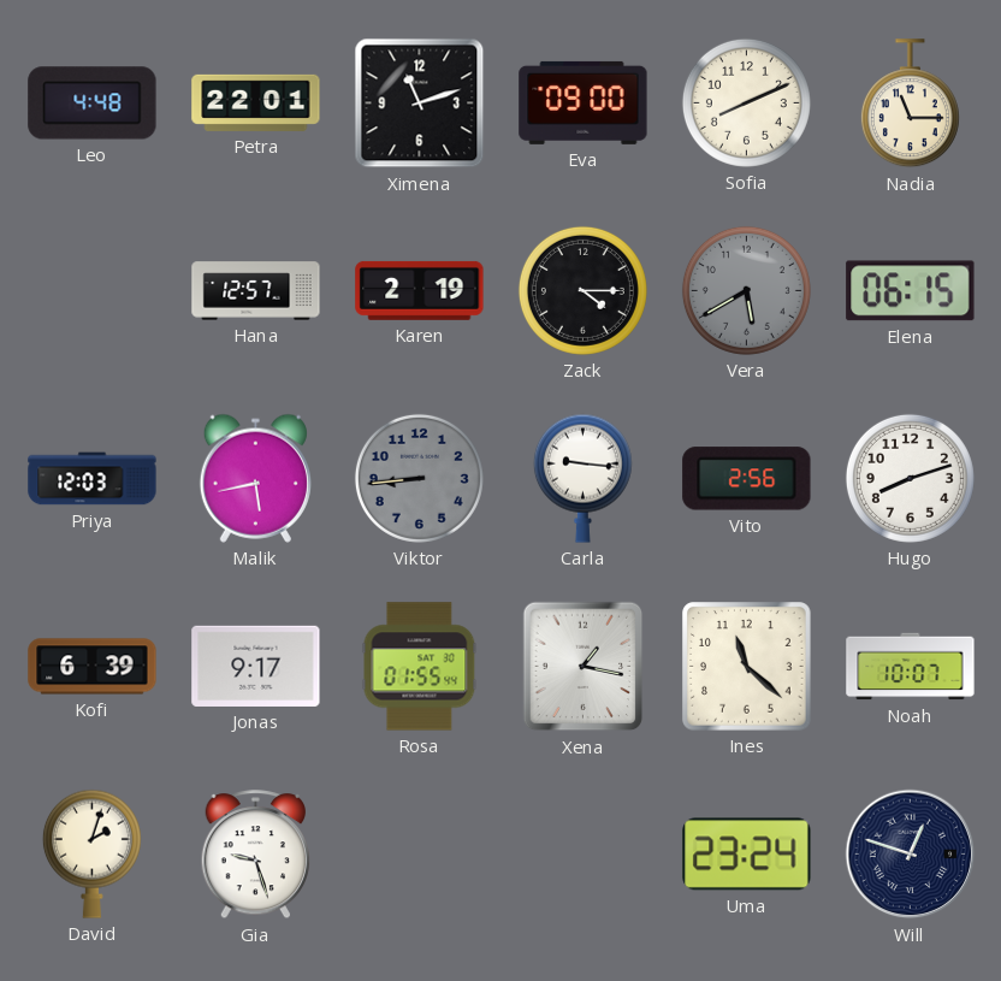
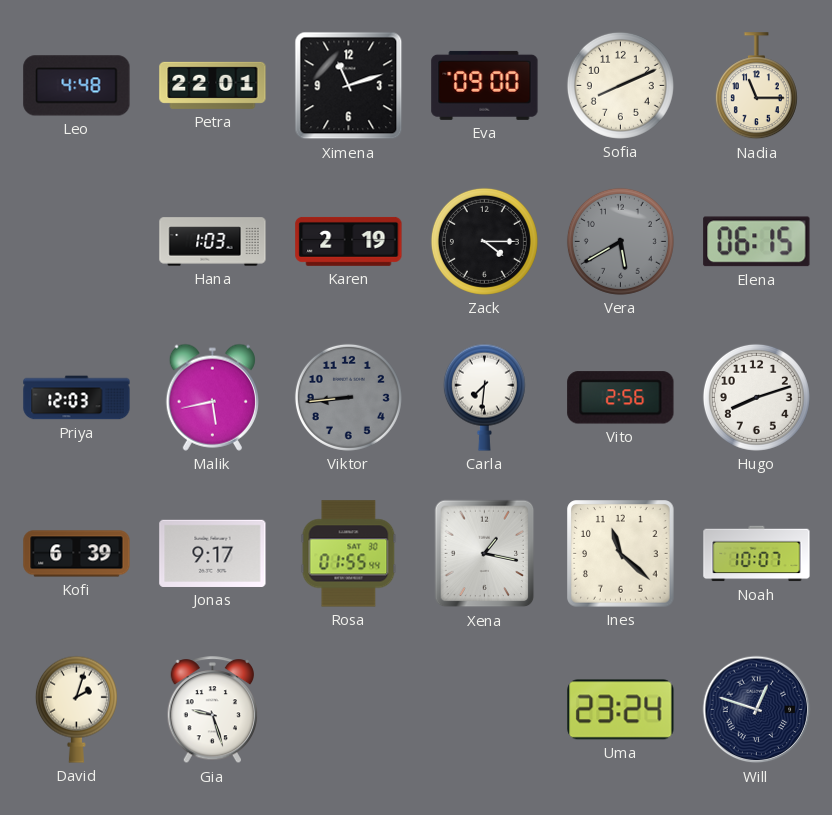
Hana: 12:57 -> 1:03 (213, 242)
Carla: 9:16 -> 7:31 (484, 397)
